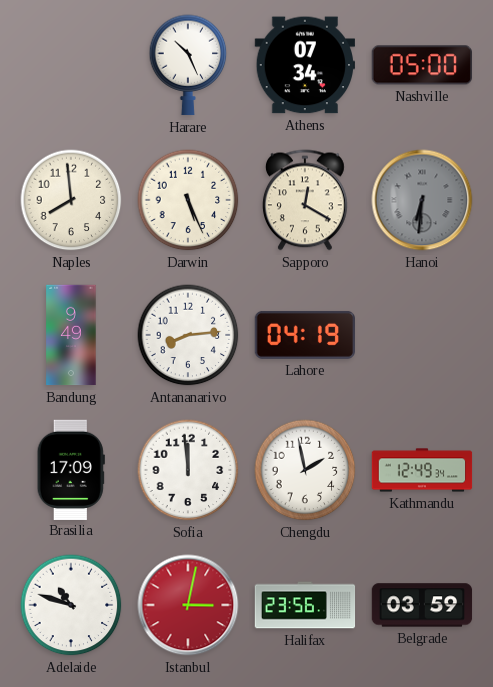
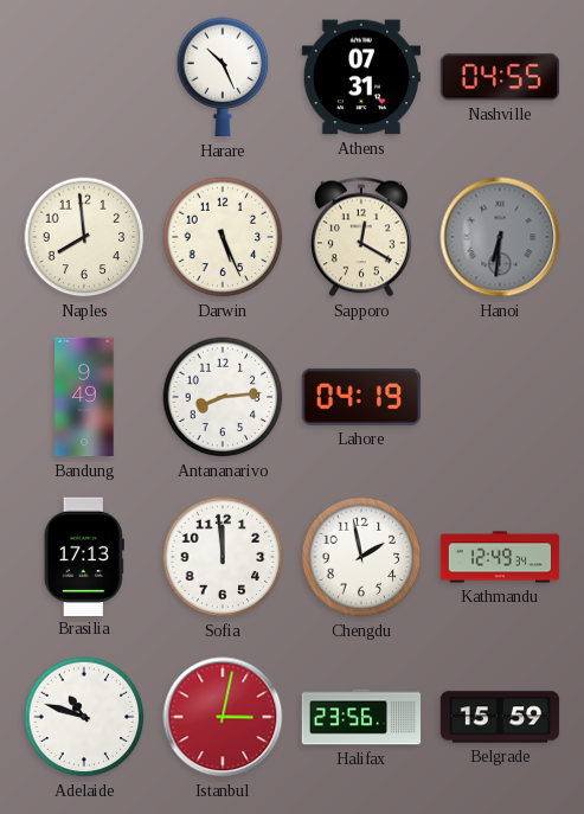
Athens: 07:34 -> 07:31 (360, 77)
Nashville: 05:00 -> 04:55 (500, 77)
Brasilia: 17:09 -> 17:13 (84, 556)
Belgrade: 03:59 -> 15:59 (500, 717)
